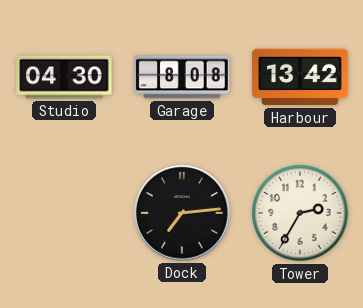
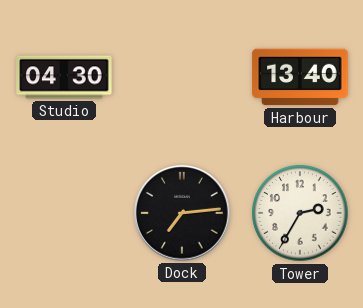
Garage: 8:08 -> none (182, 77)
Harbour: 13:42 -> 13:40 (300, 77)
